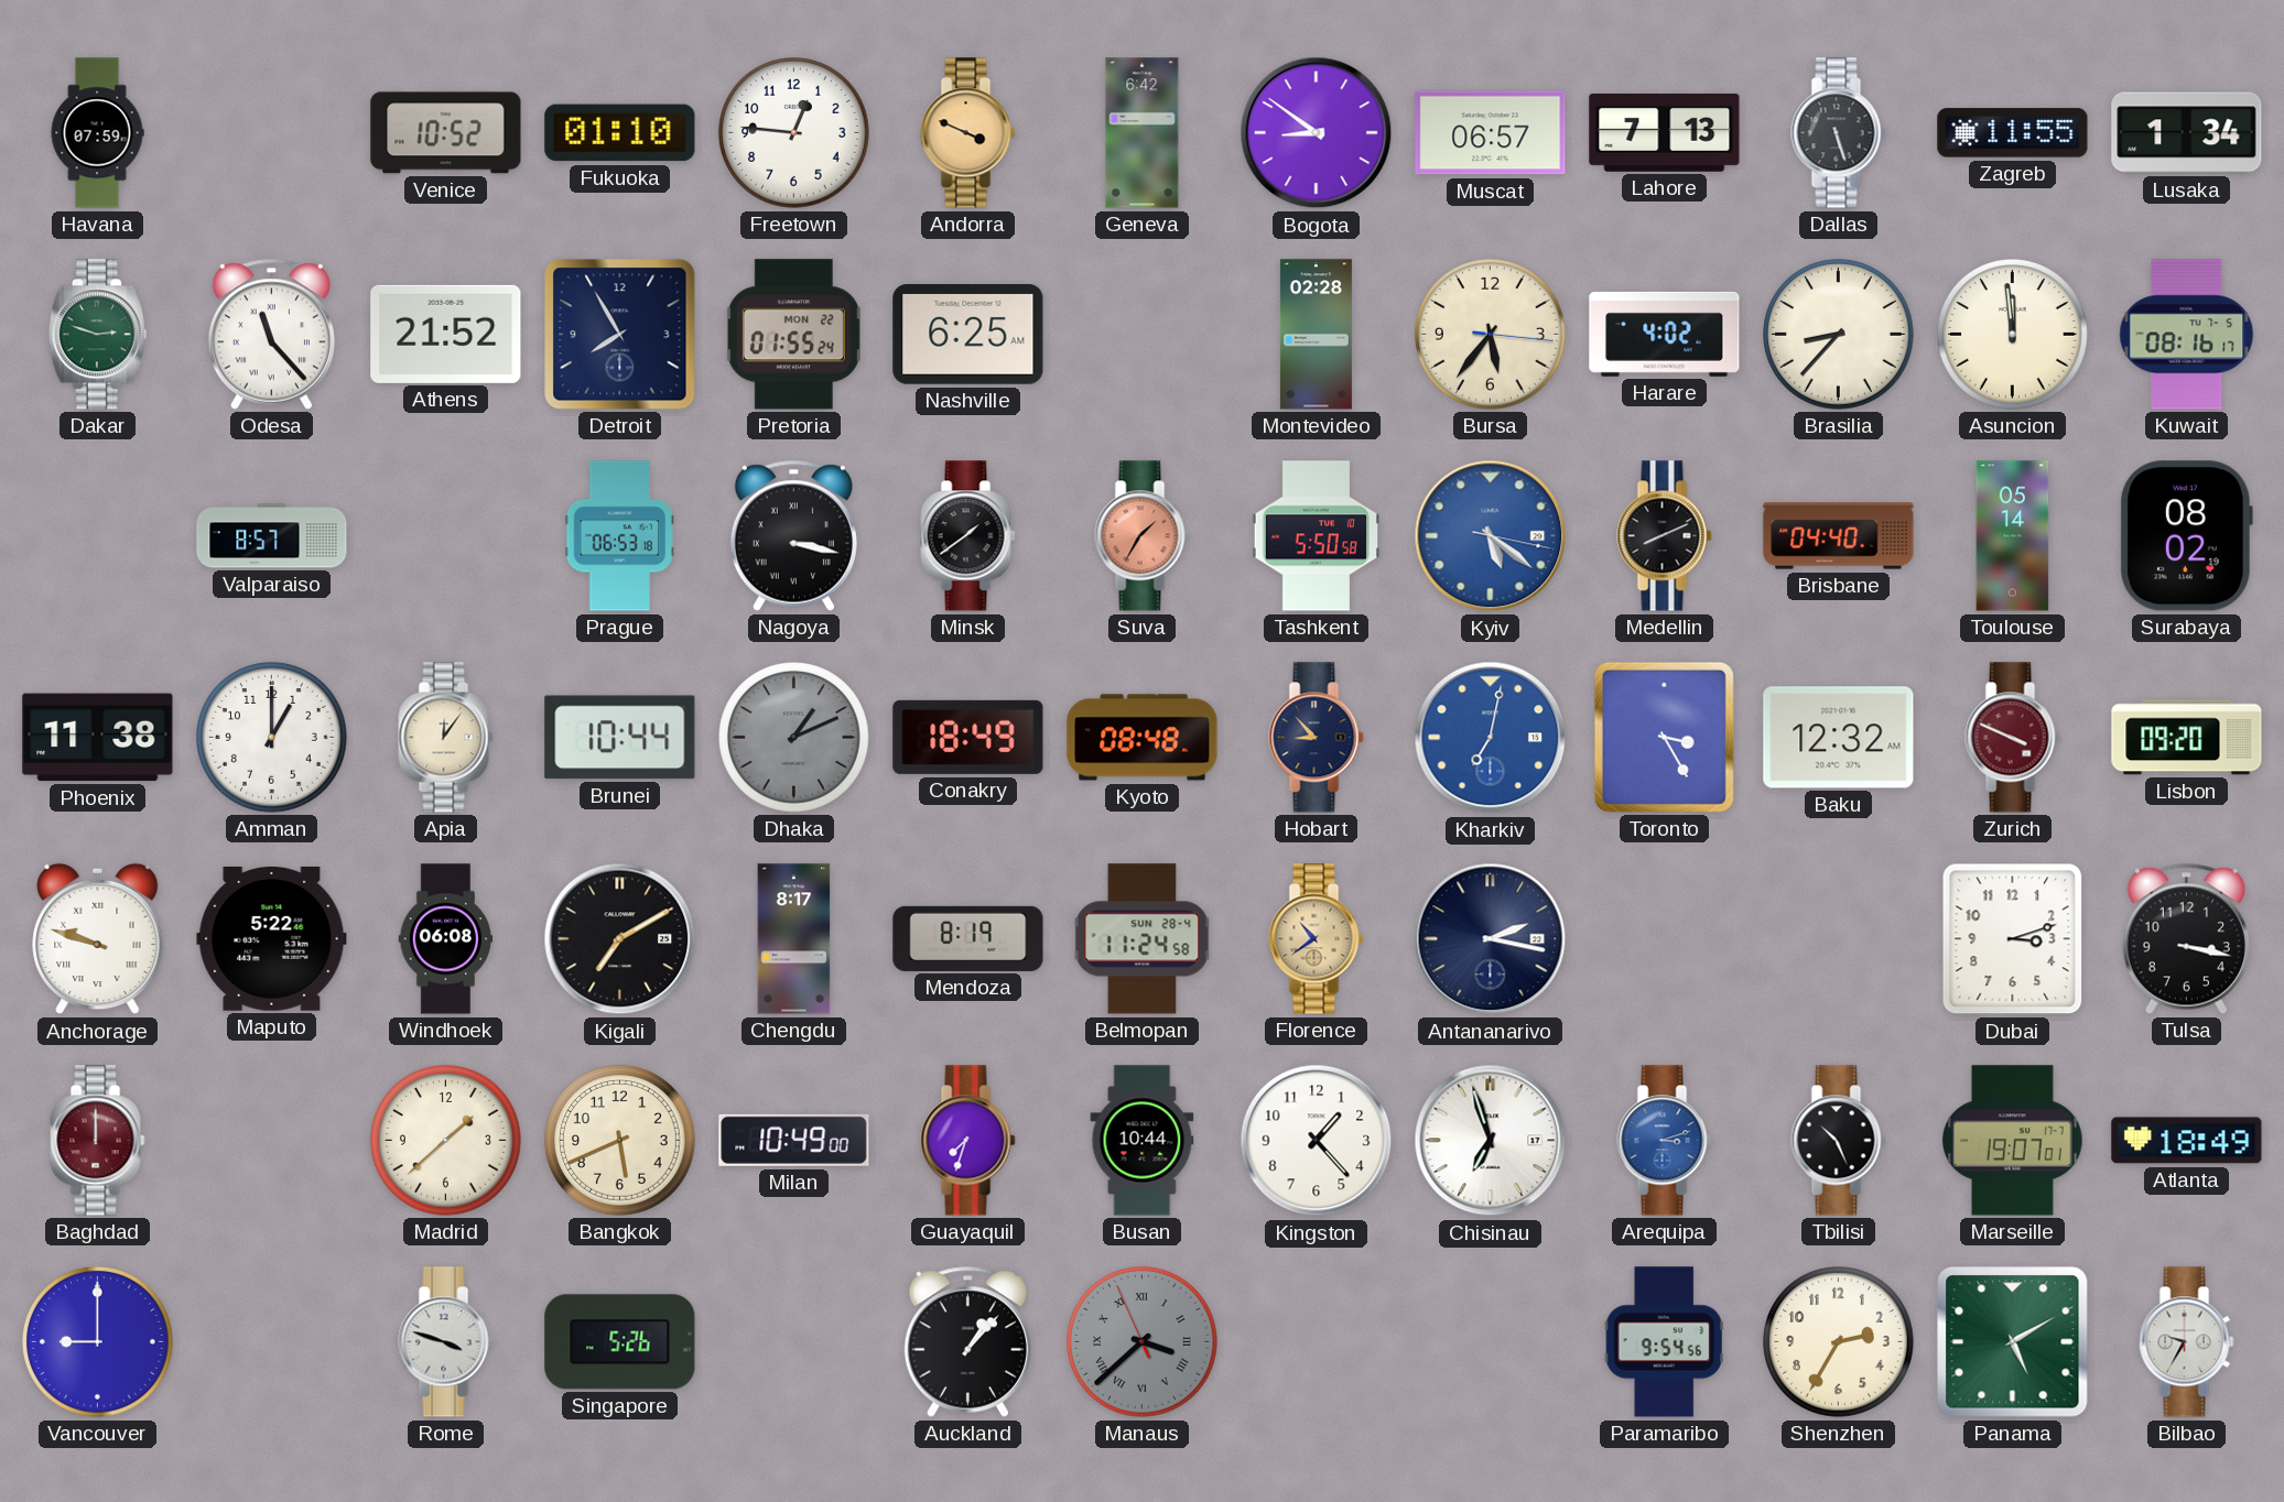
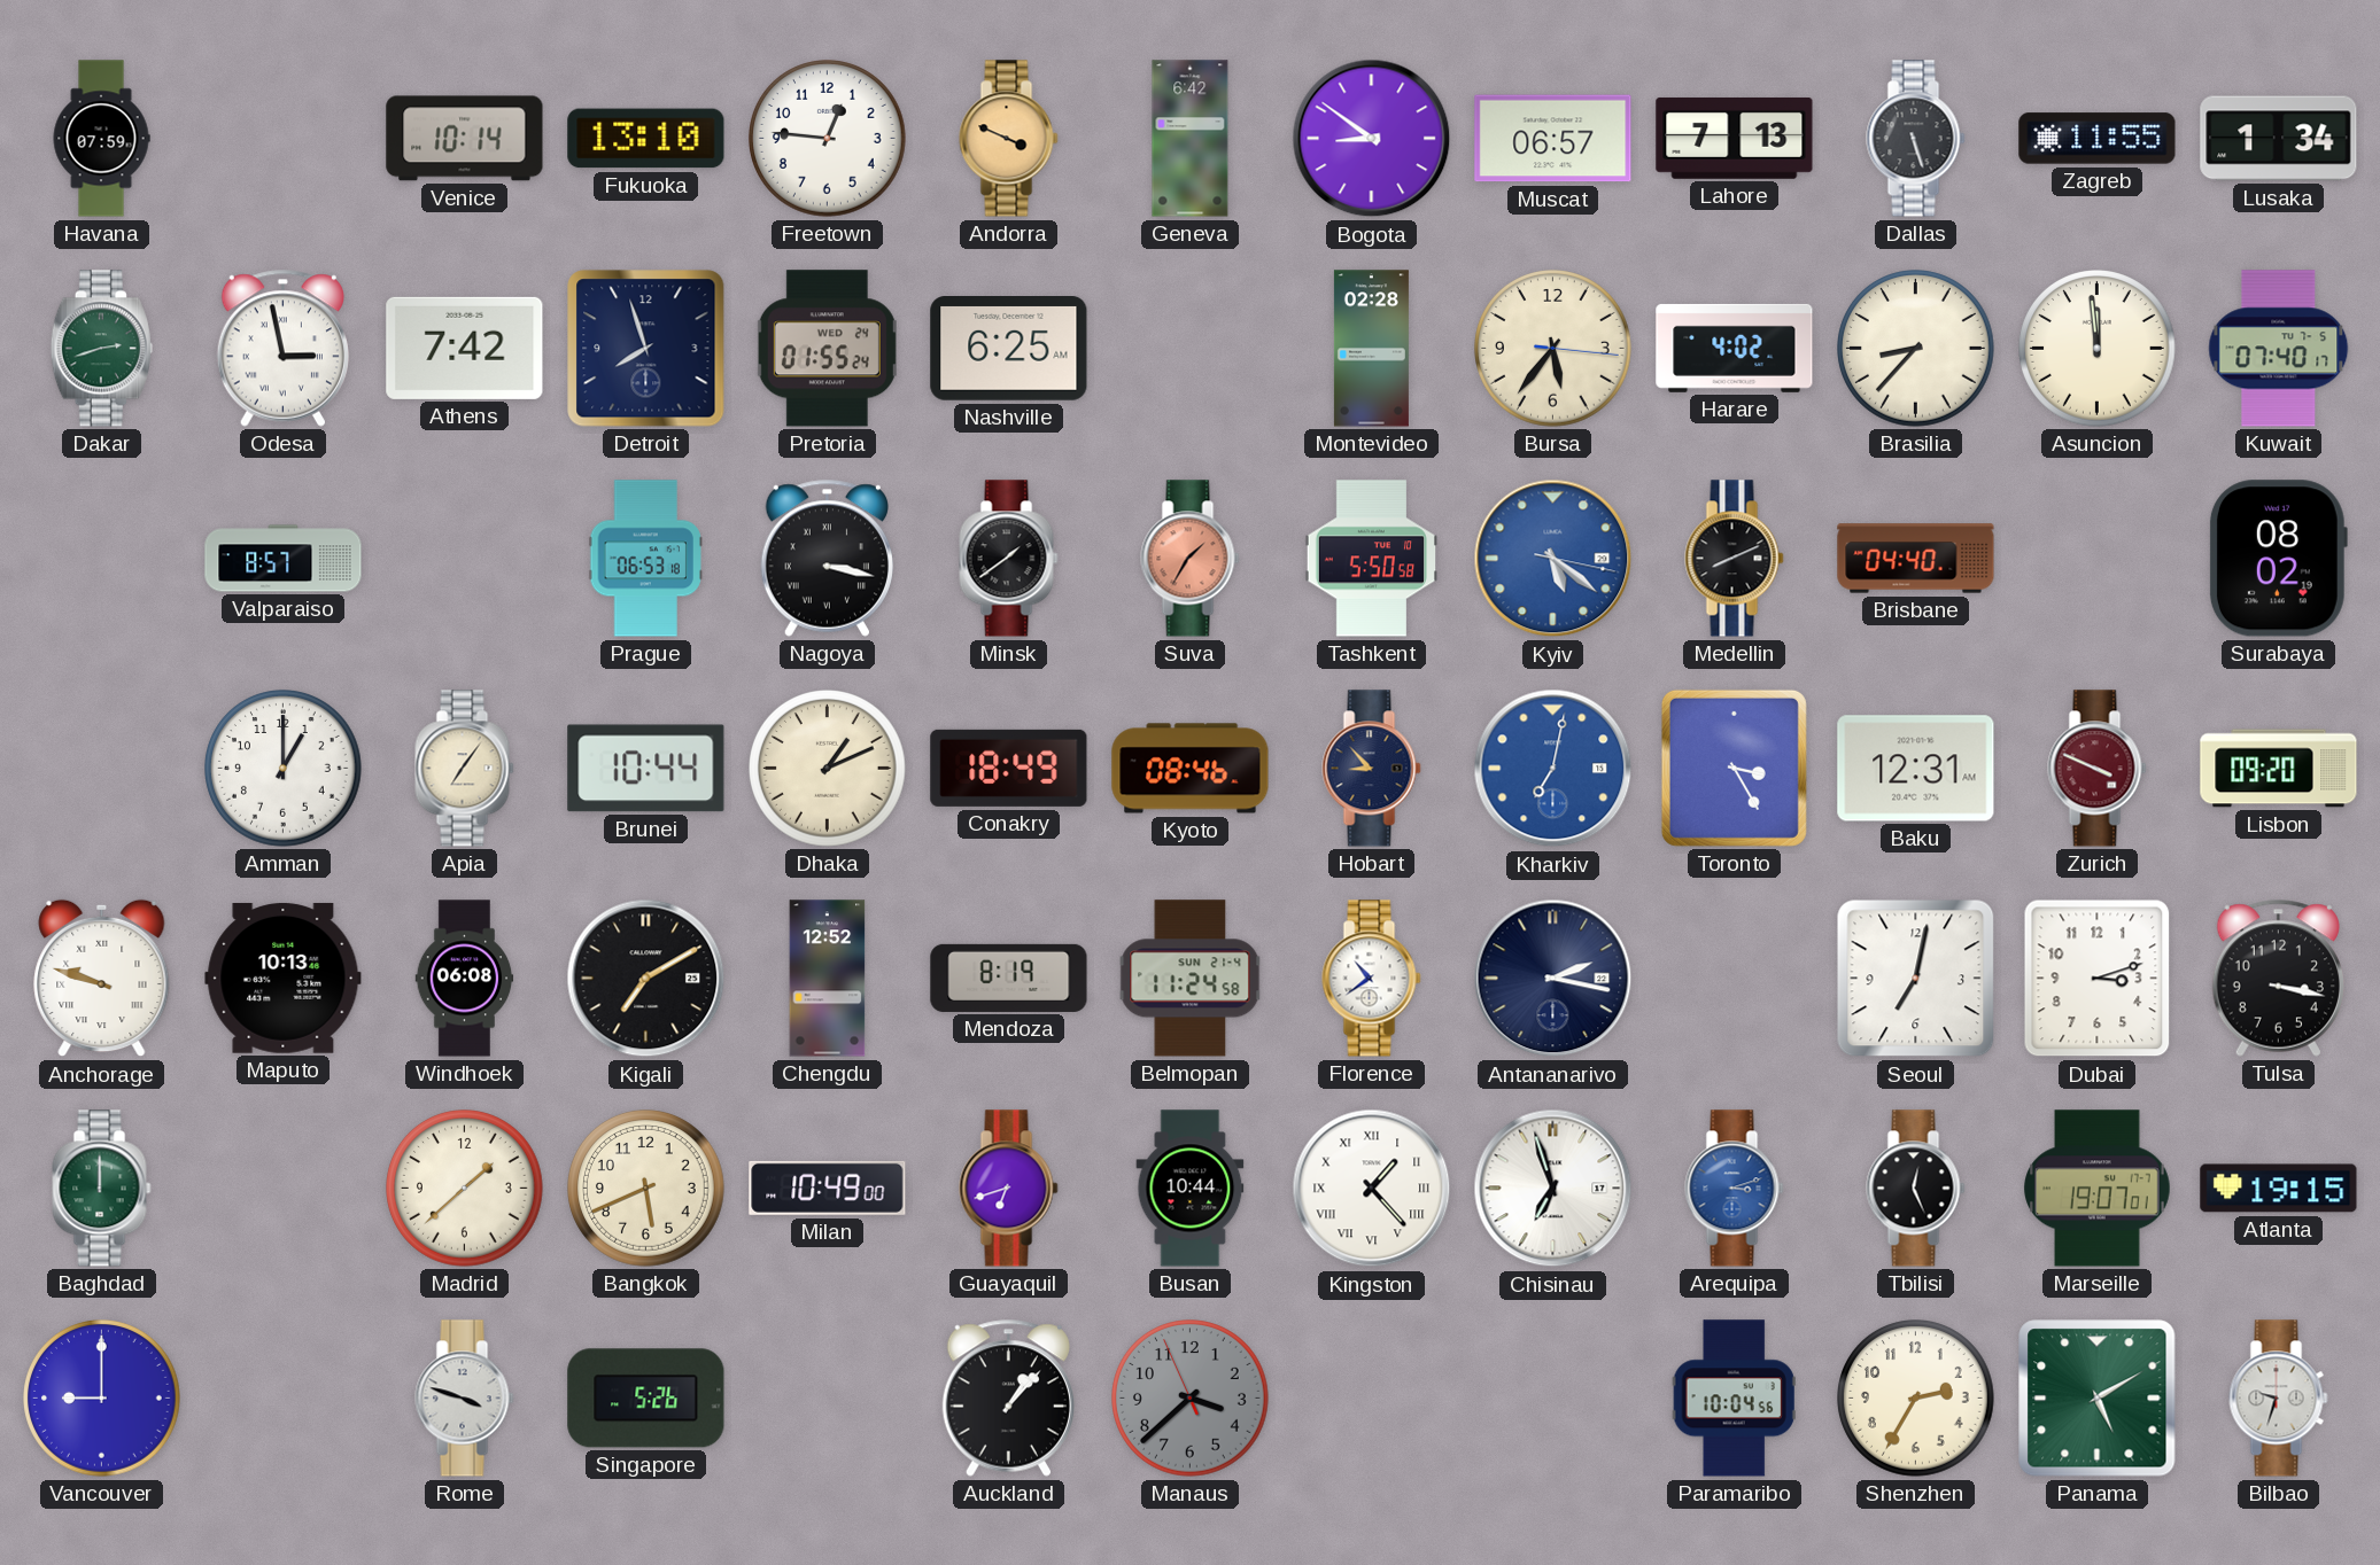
Venice: 10:52 -> 10:14 (465, 139)
Fukuoka: 01:10 -> 13:10 (646, 139)
Dakar: 2:48 -> 2:42 (101, 349)
Odesa: 11:23 -> 2:58 (282, 348)
Athens: 21:52 -> 7:42 (465, 348)
Detroit: 7:55 -> 7:57 (646, 349)
Pretoria date: MON 22 -> WED 24 (827, 349)
Kuwait: 08:16 -> 07:40 (2279, 349)
Toulouse: 05:14 -> none (2013, 536)
Phoenix: 11:38 -> none (98, 738)
Apia: 12:06 -> 7:06 (465, 769)
Dhaka dial: grey -> cream (828, 769)
Kyoto: 08:48 -> 08:46 (1191, 769)
Baku: 12:32 -> 12:31 (1916, 769)
Maputo: 5:22 -> 10:13 (284, 978)
Chengdu: 8:17 -> 12:52 (828, 979)
Belmopan date: SUN 28-4 -> SUN 21-4 (1191, 979)
Florence dial: champagne -> white (1372, 979)
Seoul: none -> 7:02 (1916, 979)
Baghdad dial: burgundy -> green (102, 1189)
Guayaquil: 7:33 -> 6:42 (1009, 1189)
Kingston numerals: Arabic -> Roman (1372, 1189)
Tbilisi: 10:26 -> 12:26 (1916, 1189)
Atlanta: 18:49 -> 19:15 (2279, 1189)
Manaus numerals: Roman -> Arabic (1191, 1399)
Paramaribo: 9:54 -> 10:04 (1734, 1399)
Bilbao: 9:35 -> 9:33 (2279, 1399)
